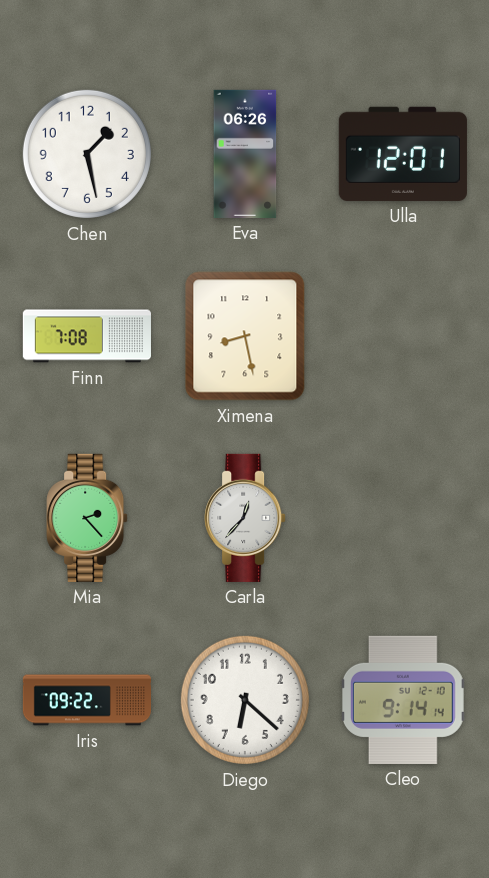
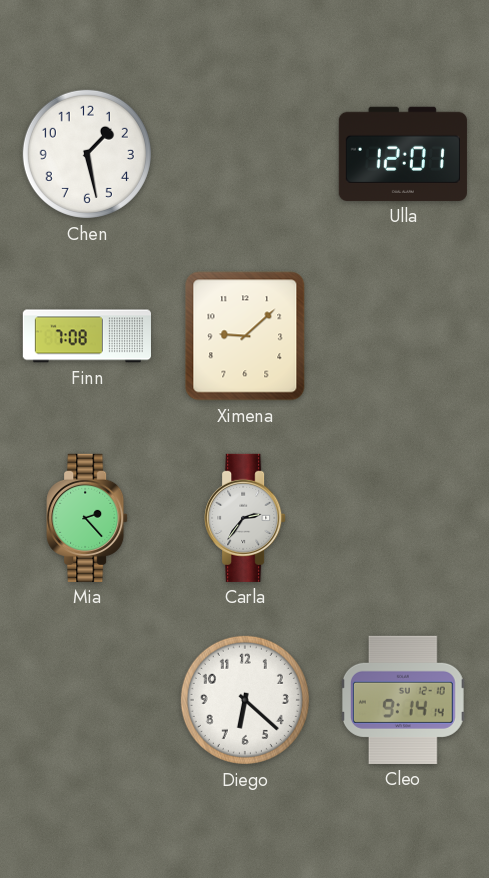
Eva: 06:26 -> none (245, 154)
Ximena: 8:28 -> 9:08 (245, 336)
Carla: 12:37 -> 2:36 (245, 518)
Iris: 09:22 -> none (86, 700)
